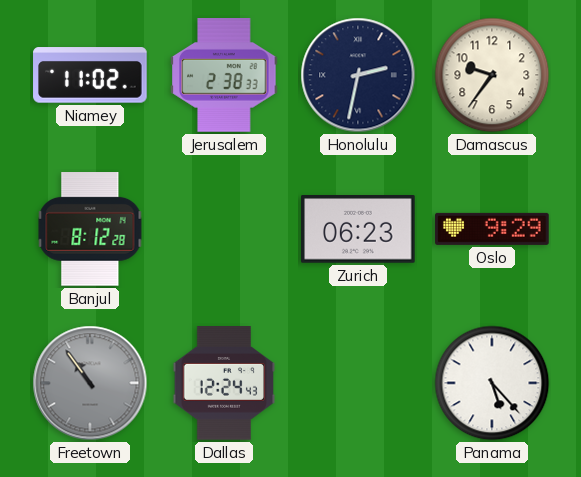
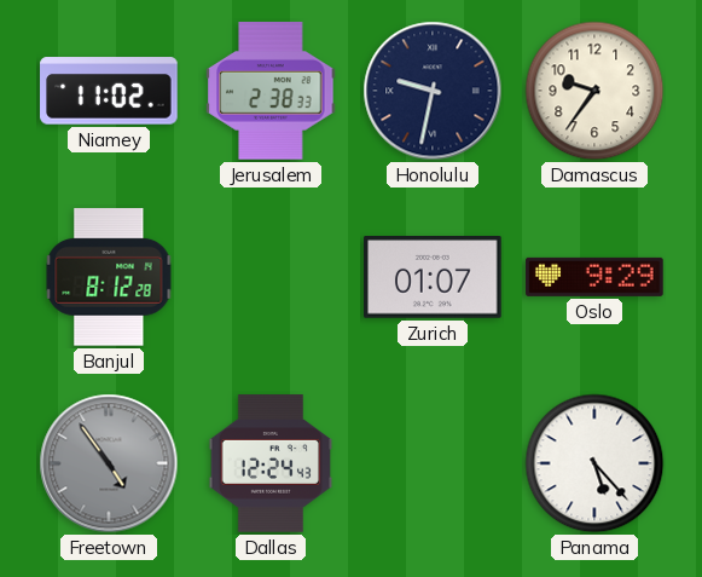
Honolulu: 2:32 -> 9:32 (433, 91)
Zurich: 06:23 -> 01:07 (433, 278)
Freetown: 10:54 -> 4:54 (109, 463)
